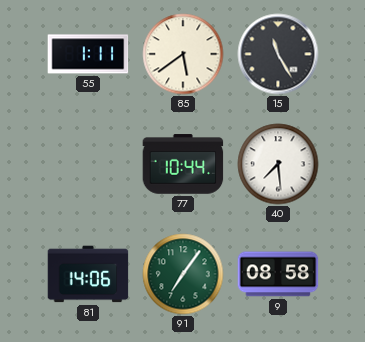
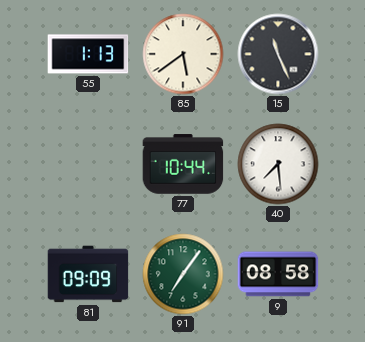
55: 1:11 -> 1:13 (88, 54)
15: 11:25 -> 11:26 (278, 54)
81: 14:06 -> 09:09 (88, 274)
